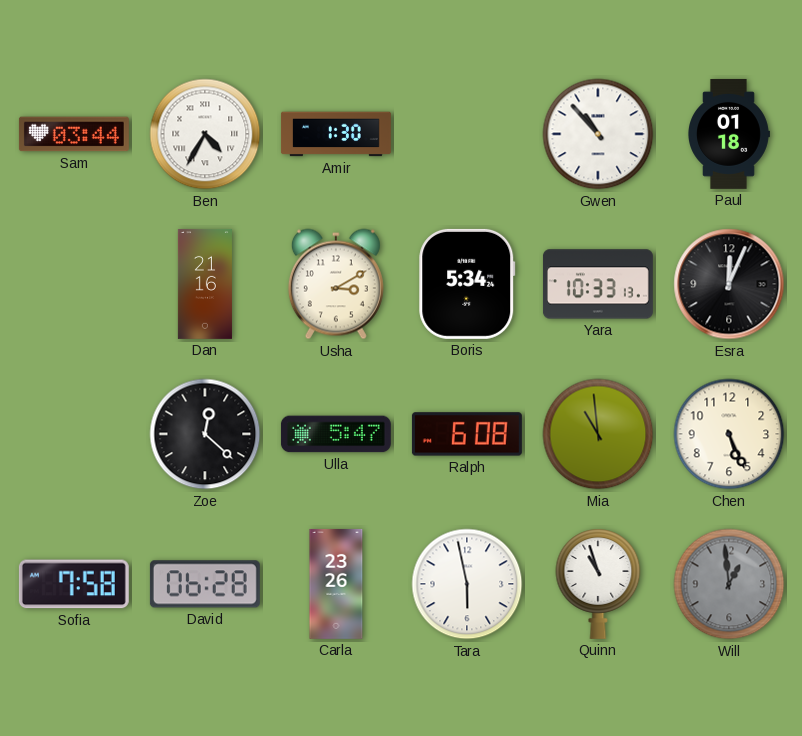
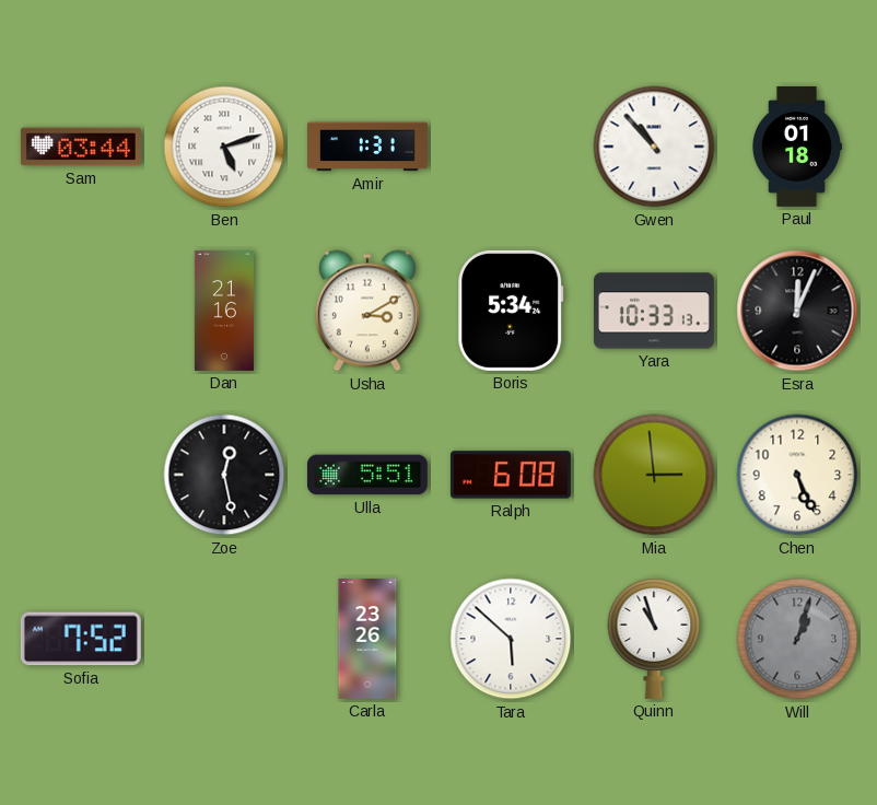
Ben: 4:35 -> 5:12 (224, 147)
Amir: 1:30 -> 1:31 (367, 147)
Zoe: 12:22 -> 12:28 (224, 475)
Ulla: 5:47 -> 5:51 (367, 475)
Mia: 10:59 -> 2:59 (654, 475)
Sofia: 7:58 -> 7:52 (81, 639)
David: 06:28 -> none (205, 584)
Tara: 5:58 -> 5:52 (511, 639)
Will: 12:59 -> 1:03 (797, 639)
